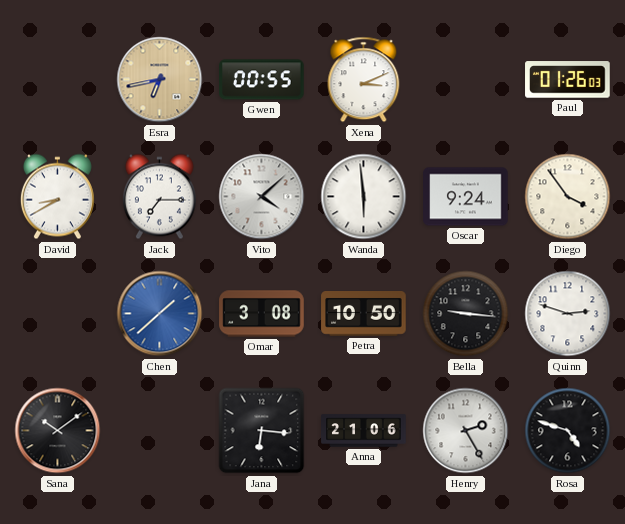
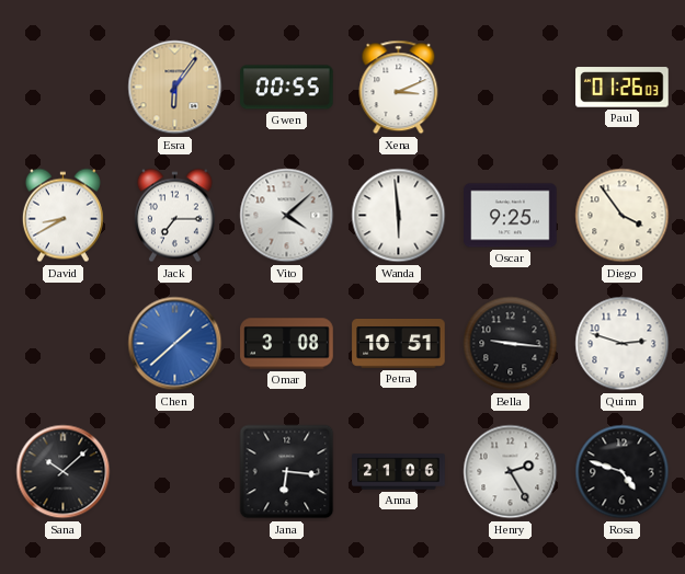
Esra: 6:43 -> 6:06 (175, 88)
Oscar: 9:24 -> 9:25 (511, 216)
Petra: 10:50 -> 10:51 (399, 344)
Sana: 10:09 -> 10:08 (64, 472)
